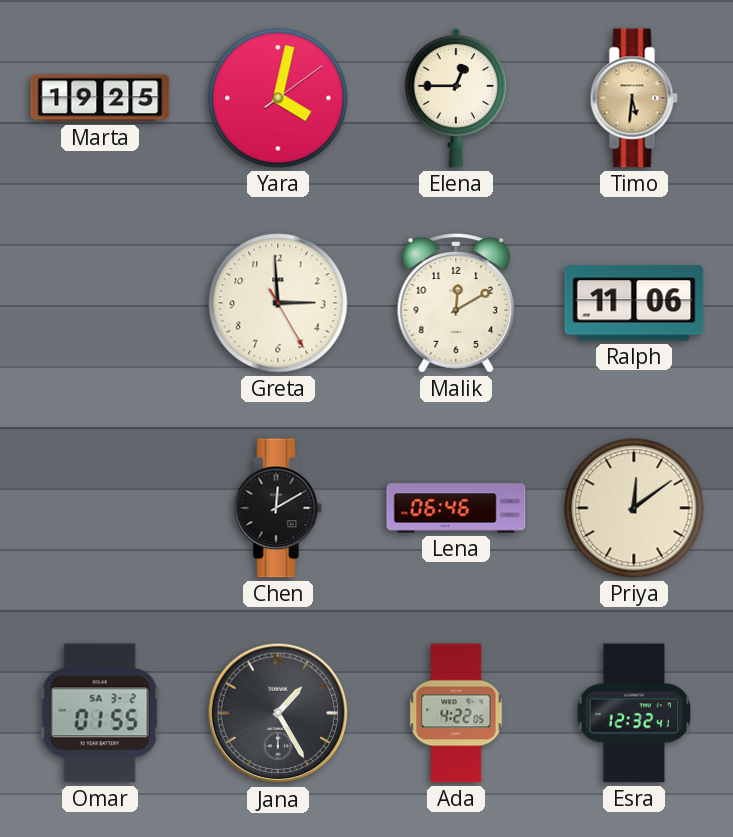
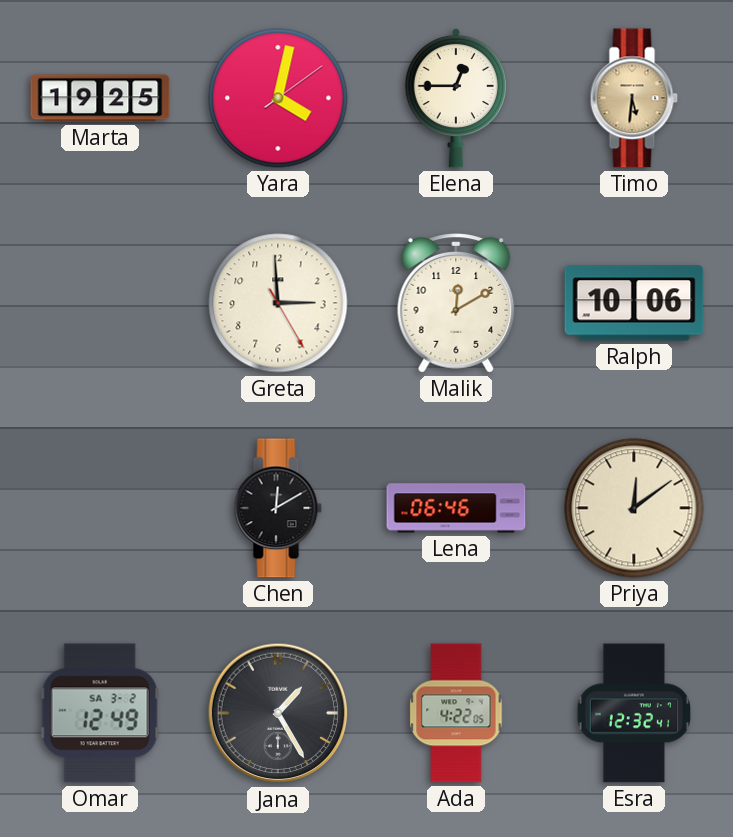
Ralph: 11:06 -> 10:06 (634, 303)
Omar: 01:55 -> 12:49 (100, 713)
